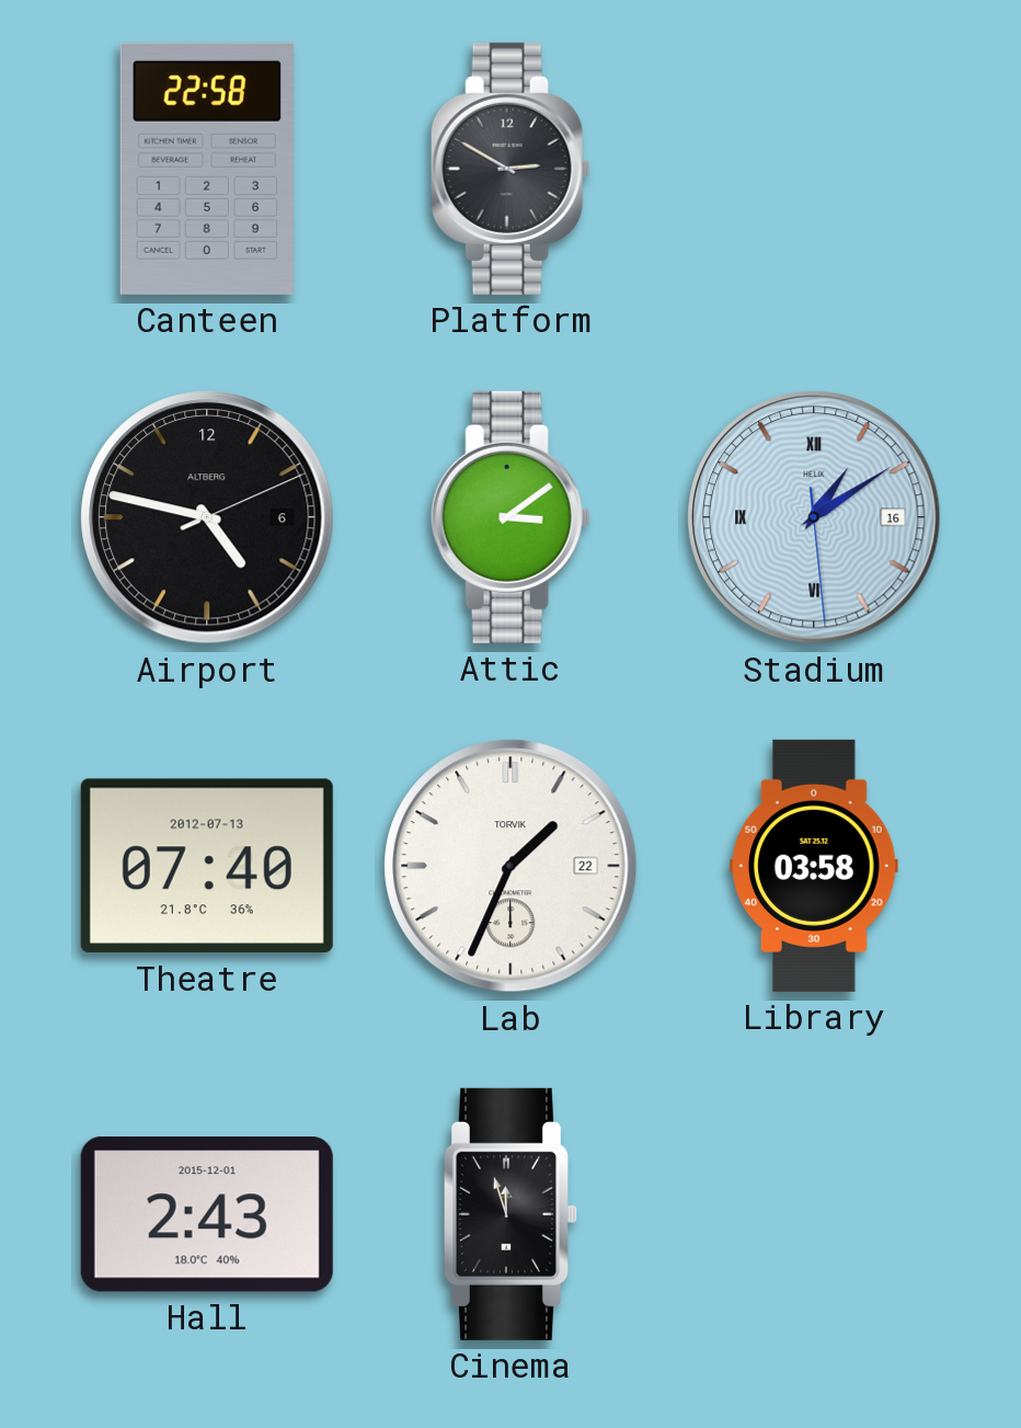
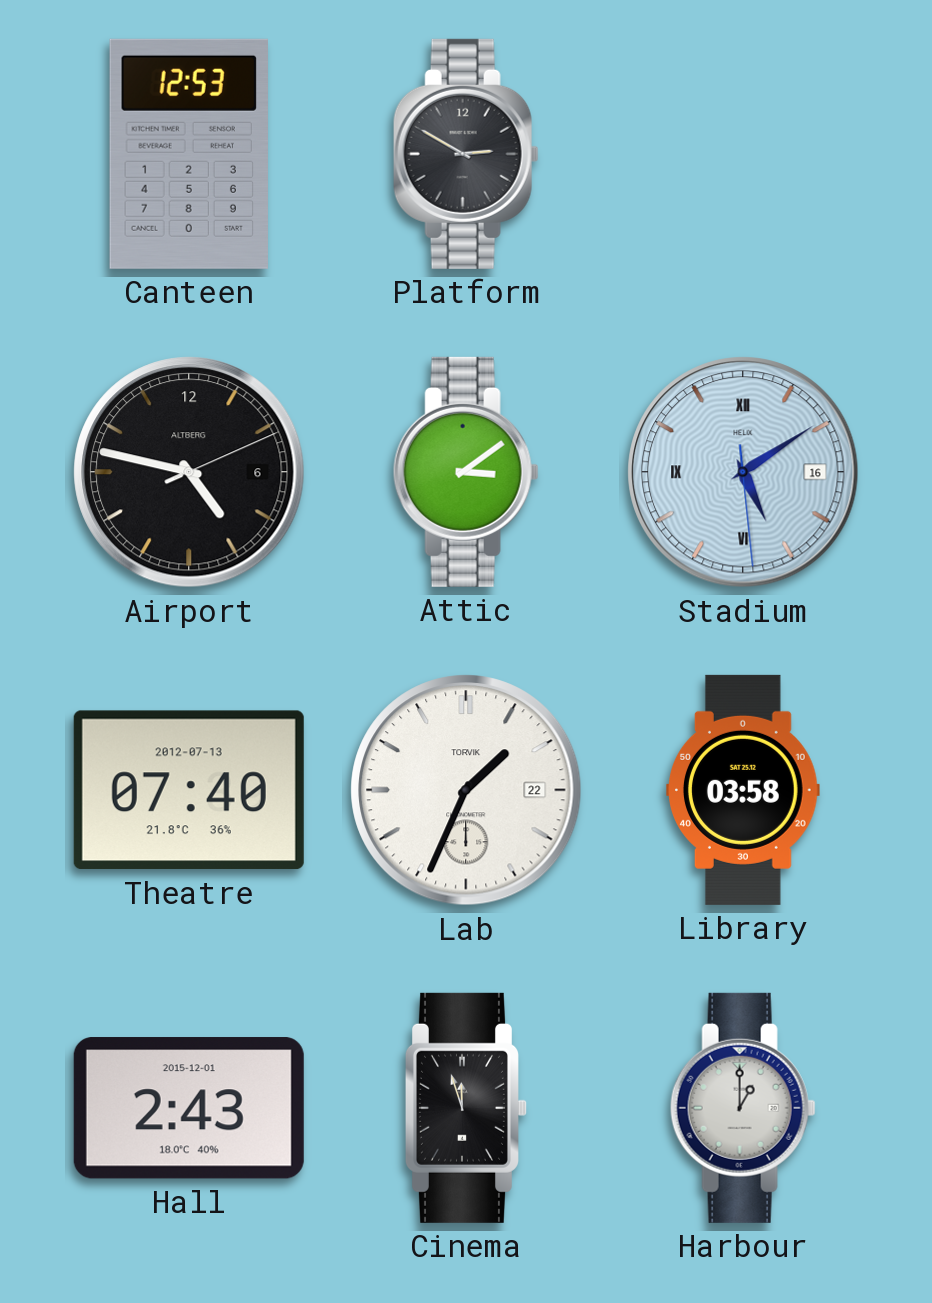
Canteen: 22:58 -> 12:53 (189, 154)
Stadium: 1:09 -> 5:09 (743, 472)
Harbour: none -> 1:00 (743, 1108)
